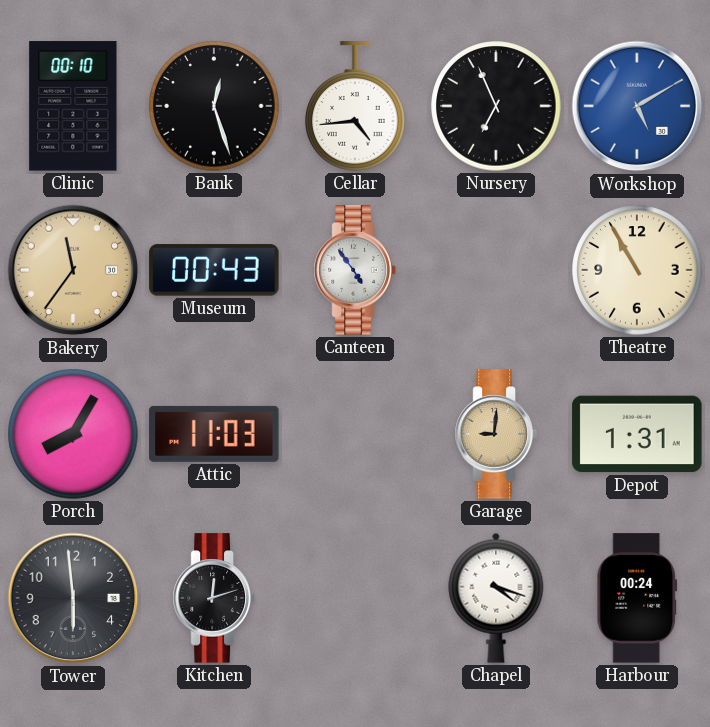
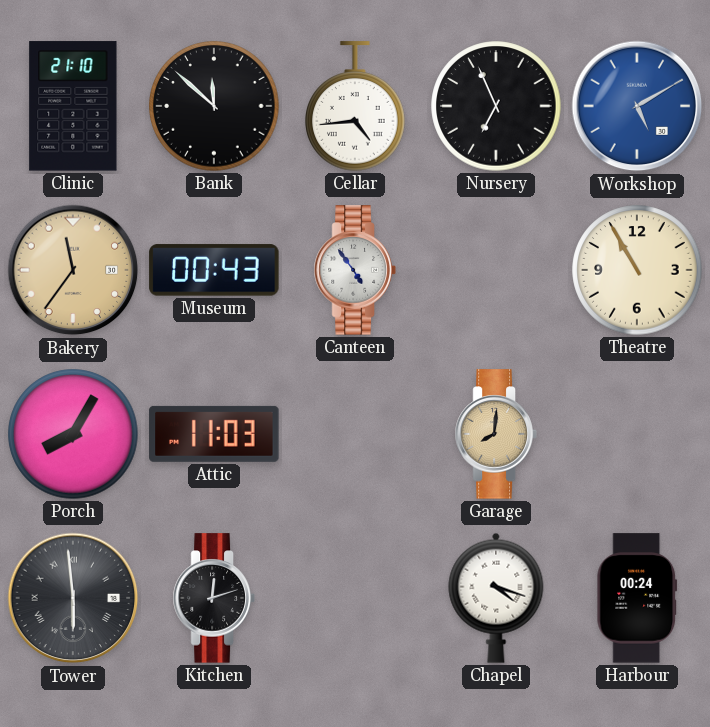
Clinic: 00:10 -> 21:10 (73, 106)
Bank: 12:27 -> 11:52 (214, 106)
Garage: 9:01 -> 8:01 (496, 434)
Depot: 1:31 -> none (637, 434)
Tower numerals: Arabic -> Roman (73, 598)
